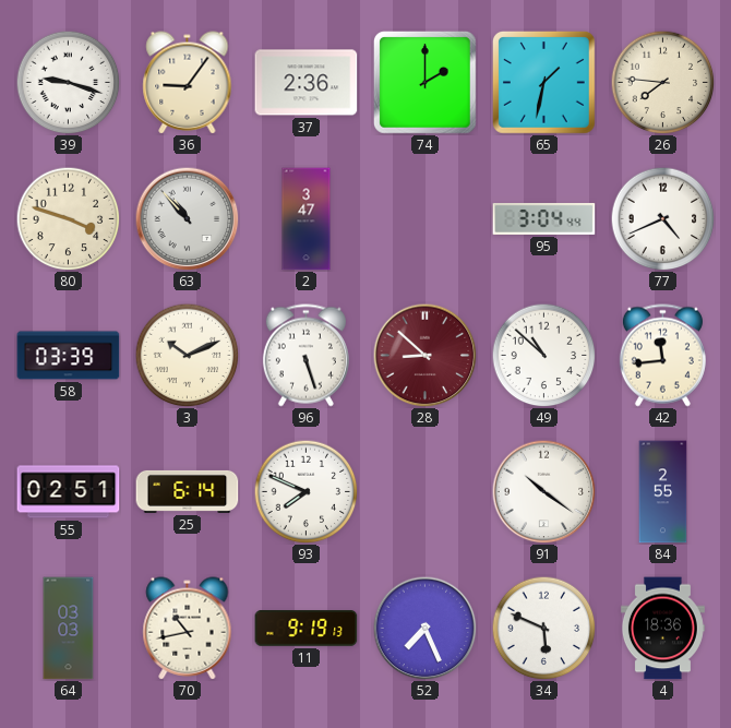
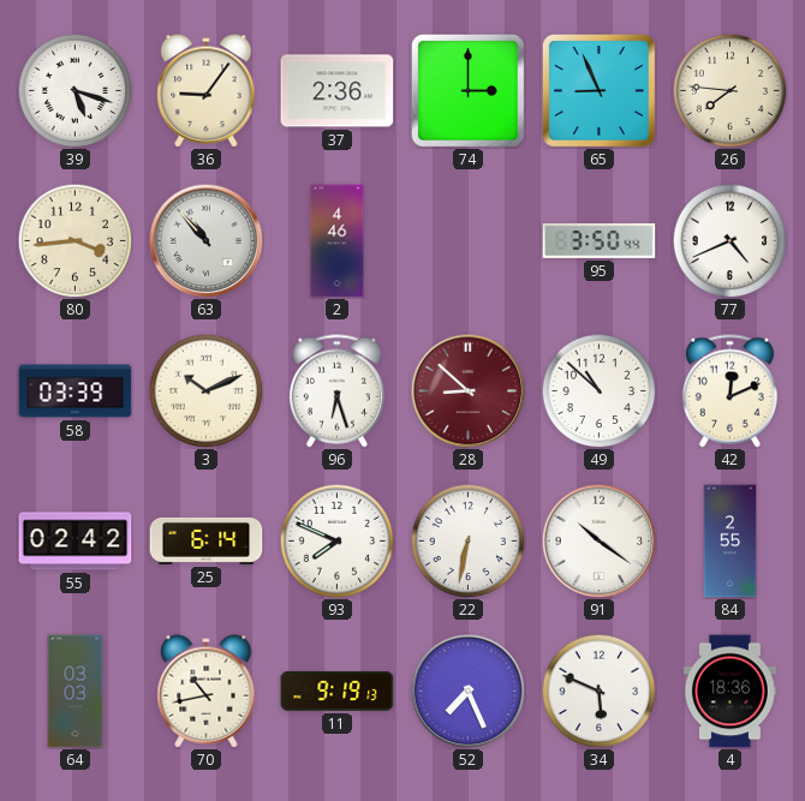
39: 9:18 -> 5:18 (74, 90)
74: 2:00 -> 3:00 (469, 91)
65: 1:32 -> 8:56 (600, 91)
80: 3:48 -> 3:44 (74, 240)
2: 3:47 -> 4:46 (338, 241)
95: 3:04 -> 3:50 (600, 240)
96: 5:27 -> 6:27 (336, 391)
42: 11:44 -> 12:11 (729, 391)
55: 02:51 -> 02:42 (76, 542)
22: none -> 6:32 (467, 540)
